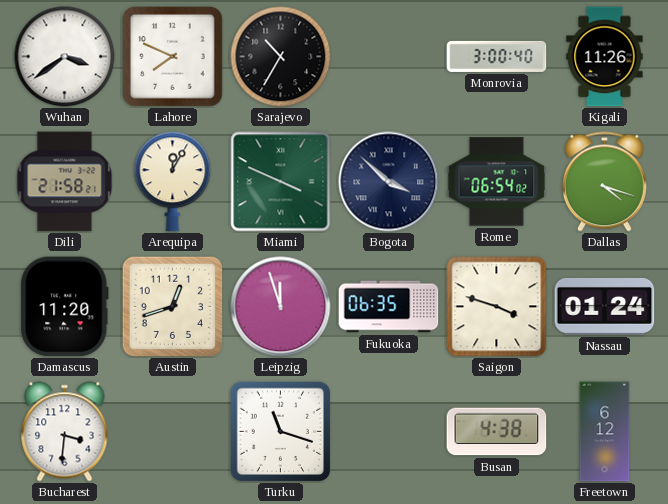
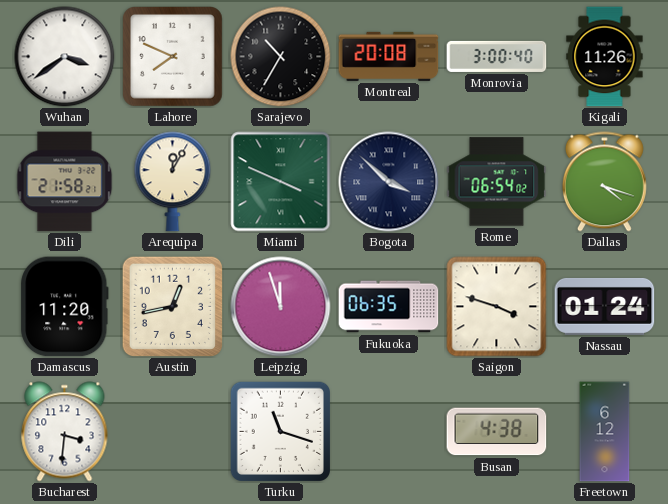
Montreal: none -> 20:08 (389, 56)
Austin: 12:42 -> 12:43 (172, 306)
